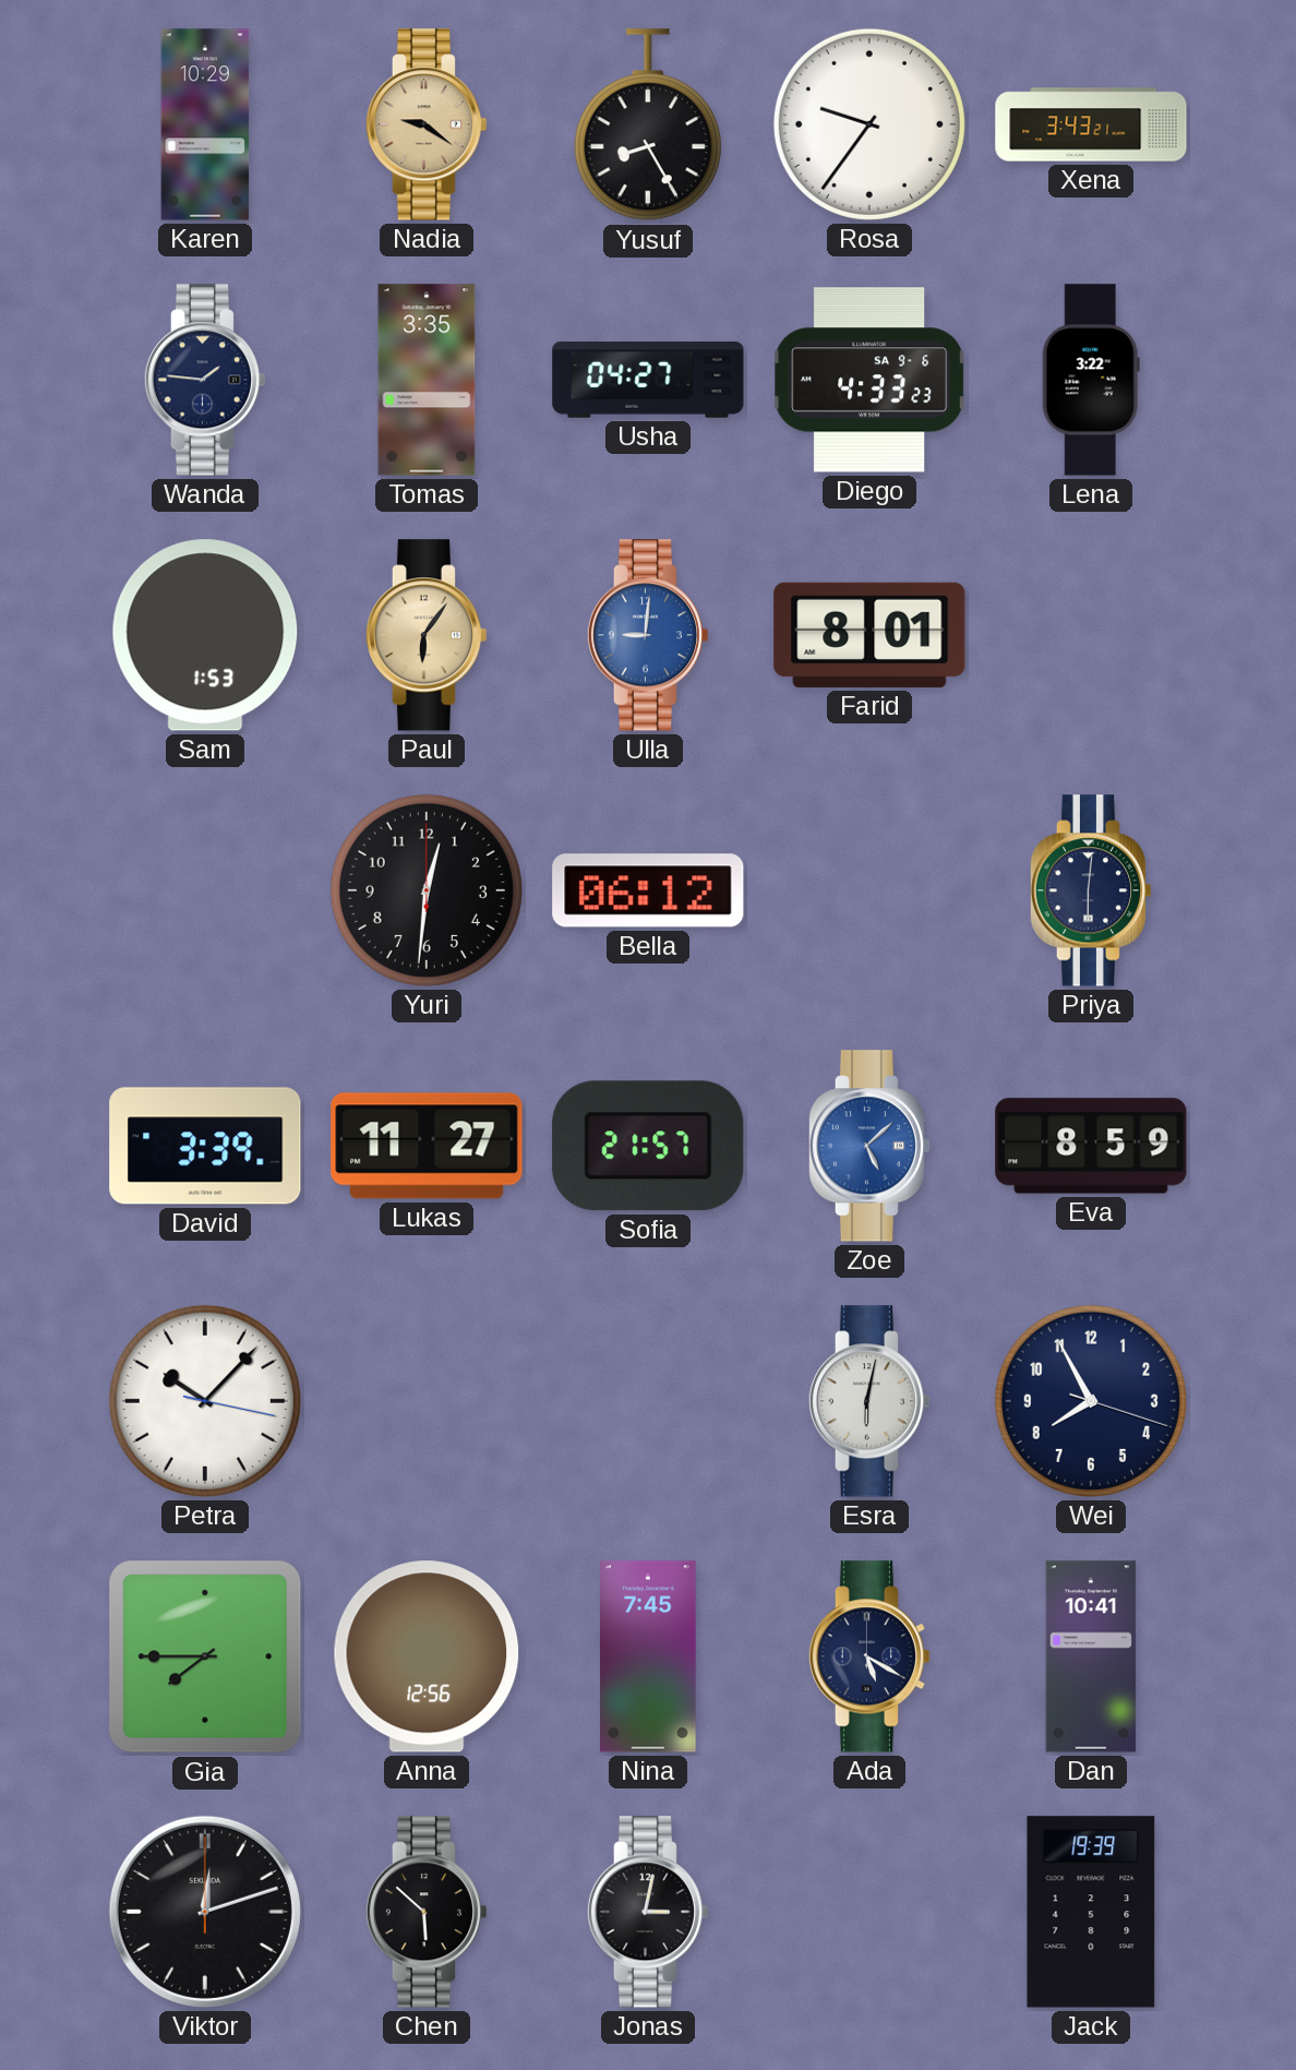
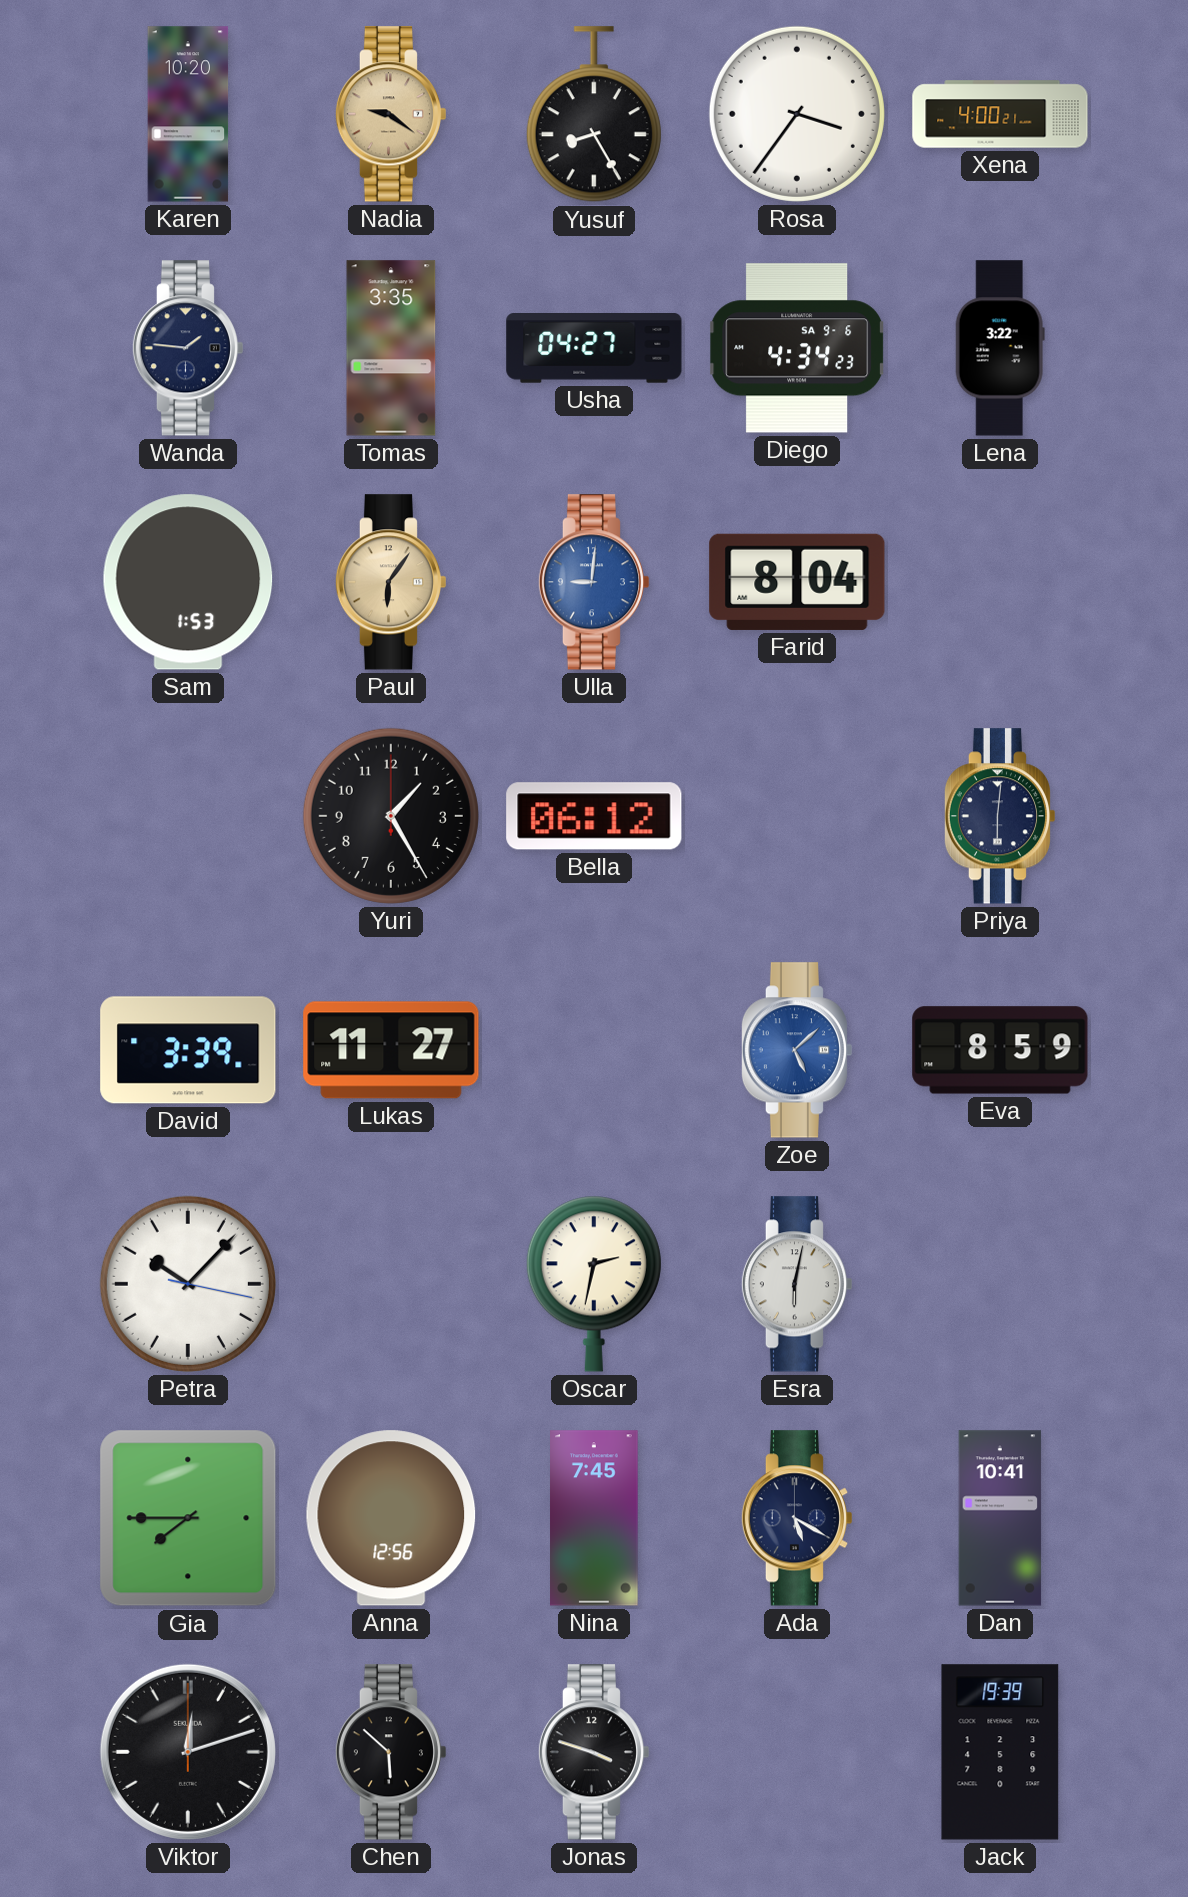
Karen: 10:29 -> 10:20 (188, 114)
Rosa: 9:36 -> 3:36 (797, 114)
Xena: 3:43 -> 4:00 (1000, 114)
Diego: 4:33 -> 4:34 (798, 348)
Farid: 8:01 -> 8:04 (797, 582)
Yuri: 12:31 -> 1:25 (391, 816)
Sofia: 21:57 -> none (648, 1146)
Oscar: none -> 2:32 (594, 1284)
Wei: 7:55 -> none (1091, 1401)
Jonas: 3:02 -> 3:48 (594, 1752)
